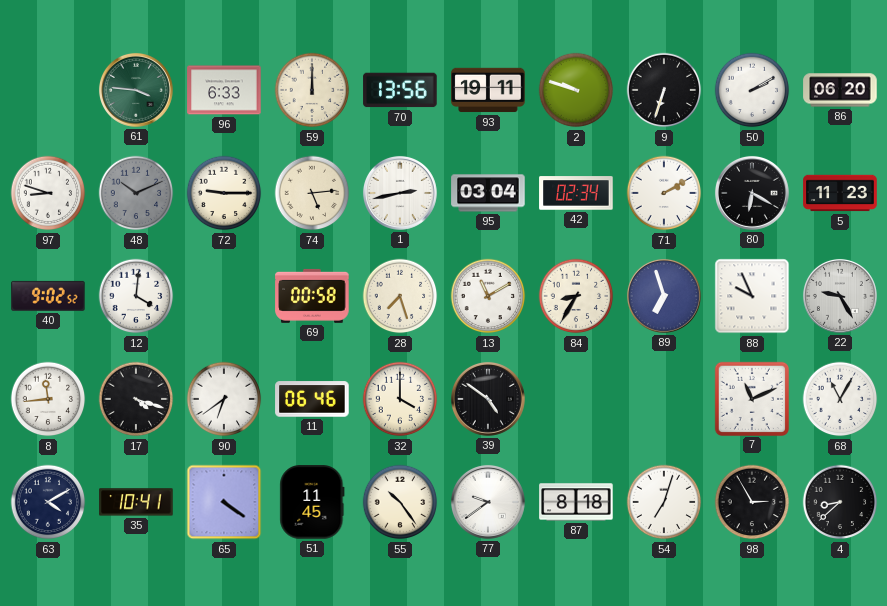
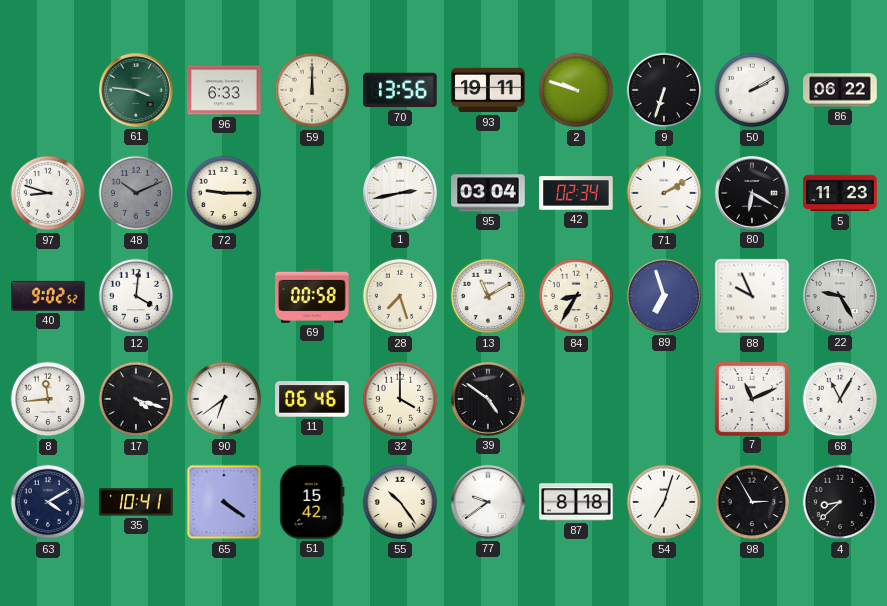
86: 06:20 -> 06:22 (840, 90)
74: 5:14 -> none (312, 193)
51: 11:45 -> 15:42 (312, 502)
